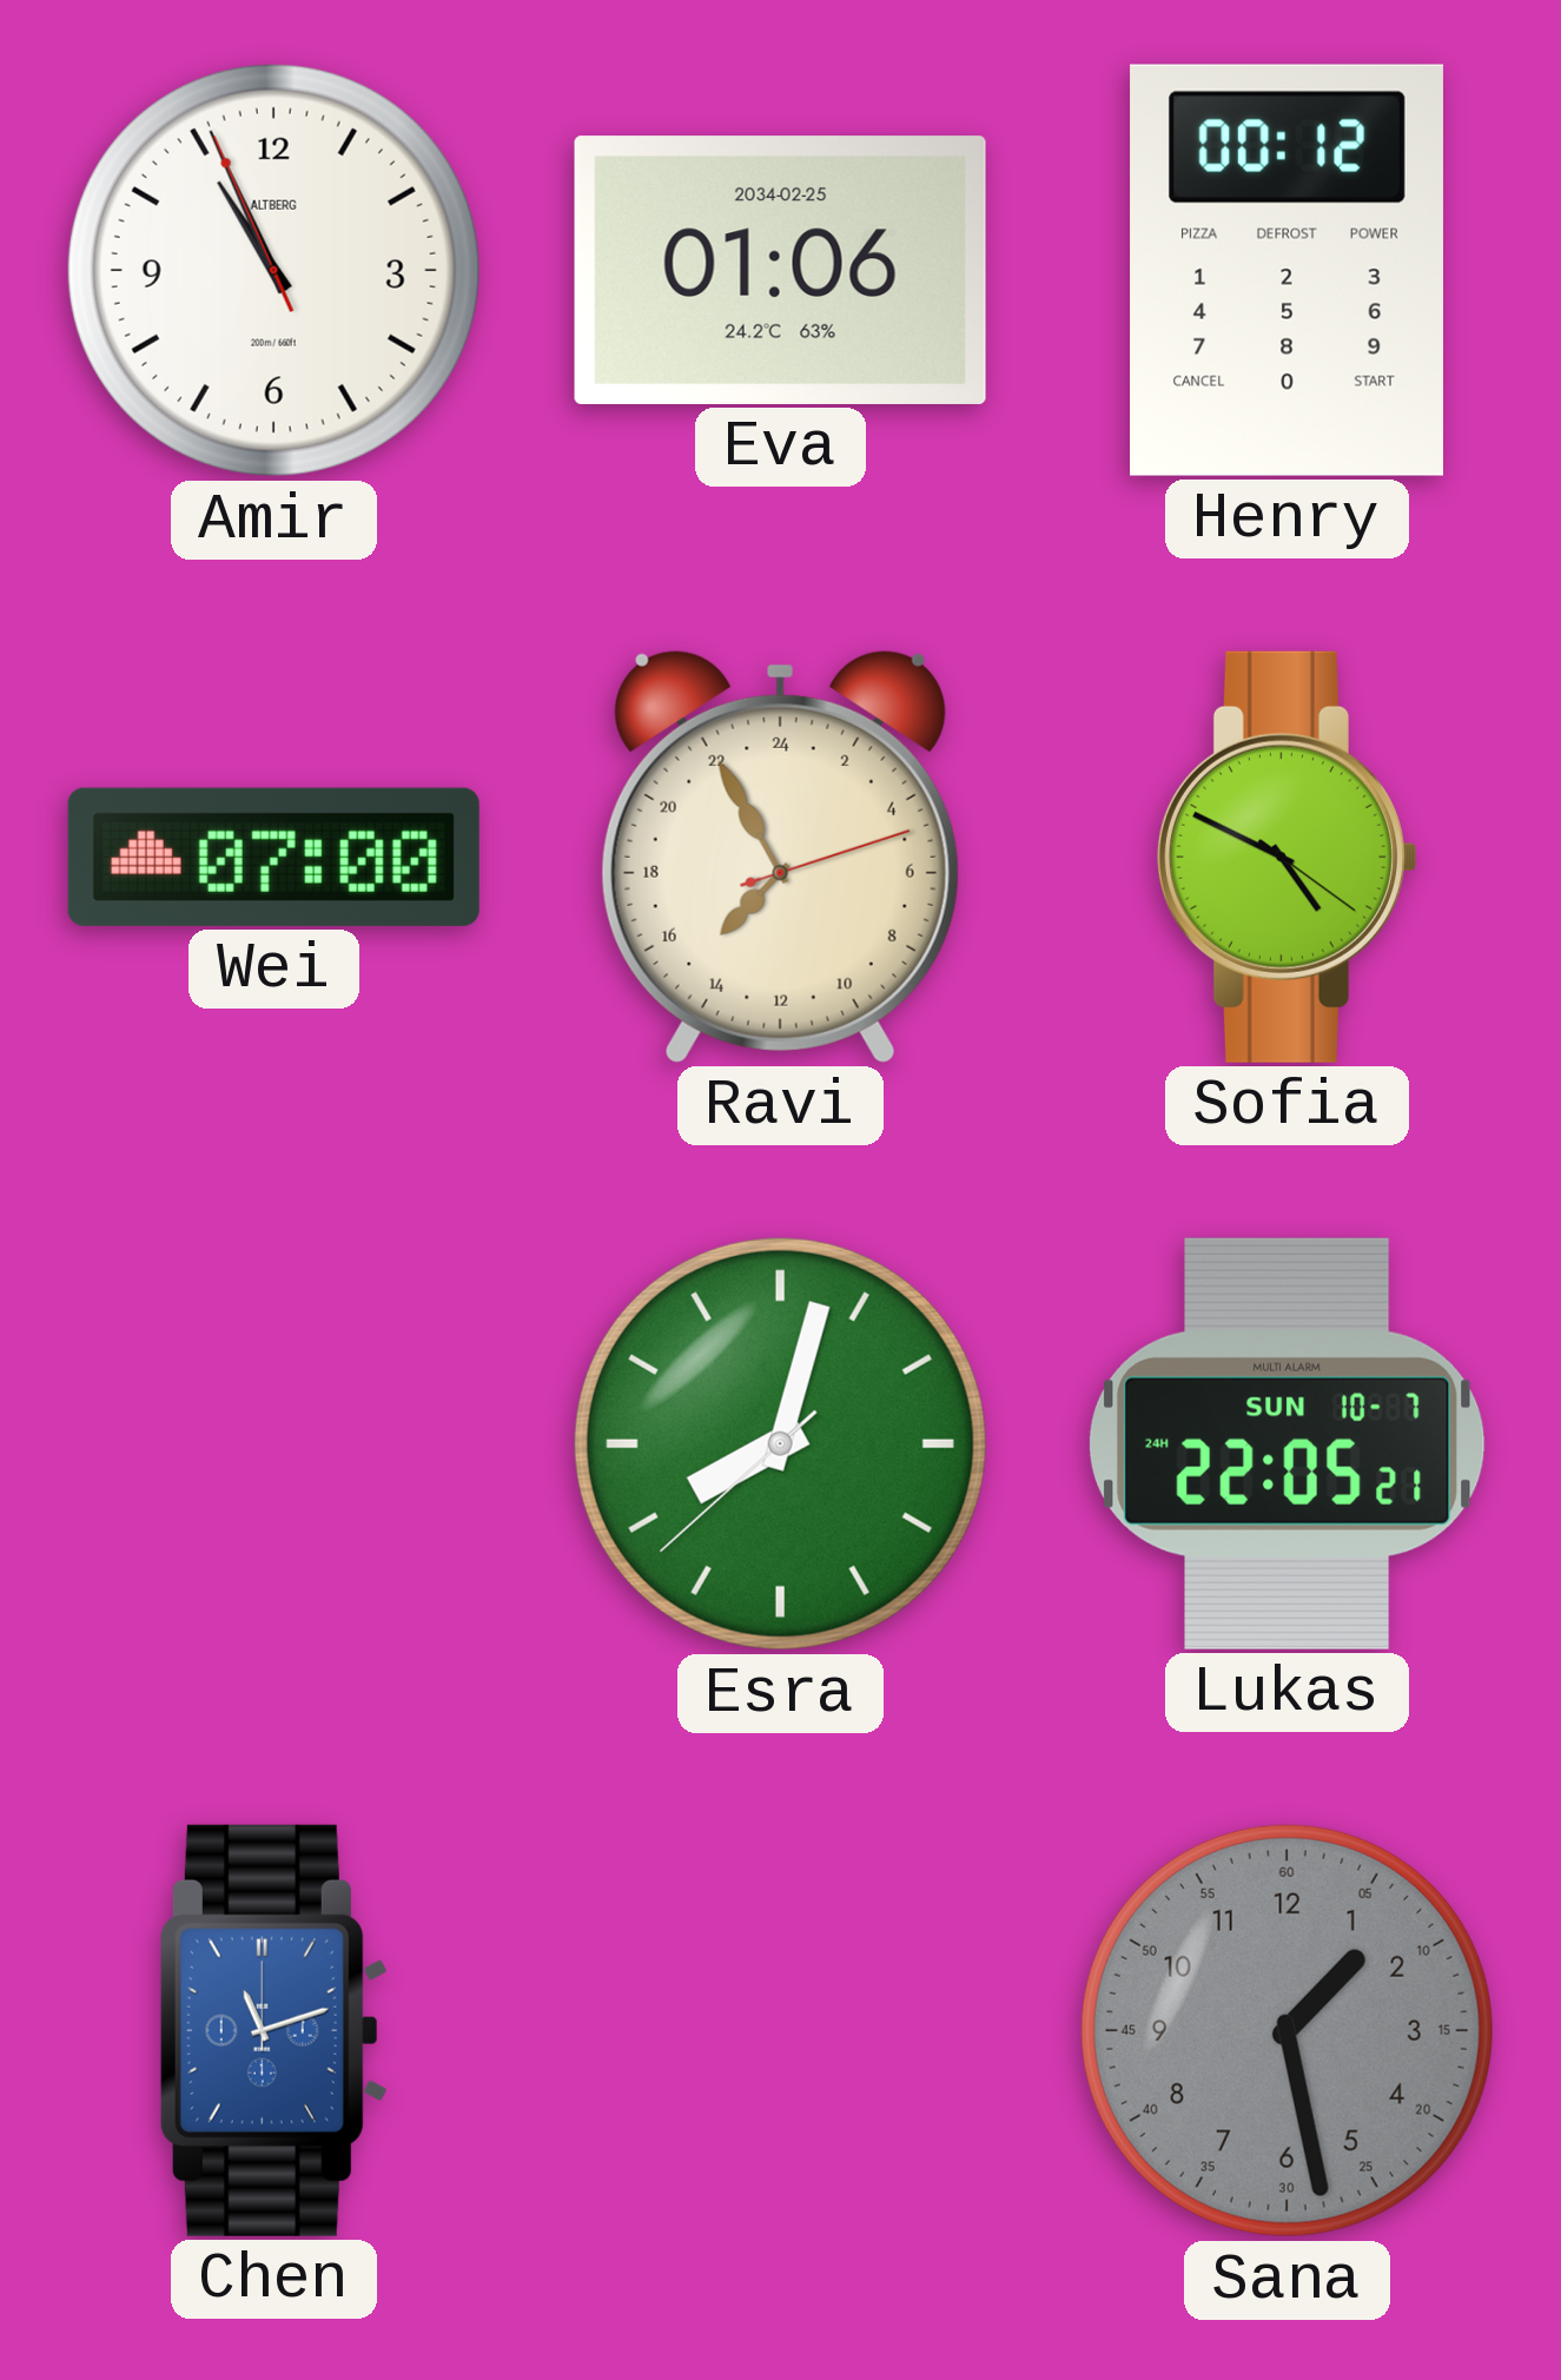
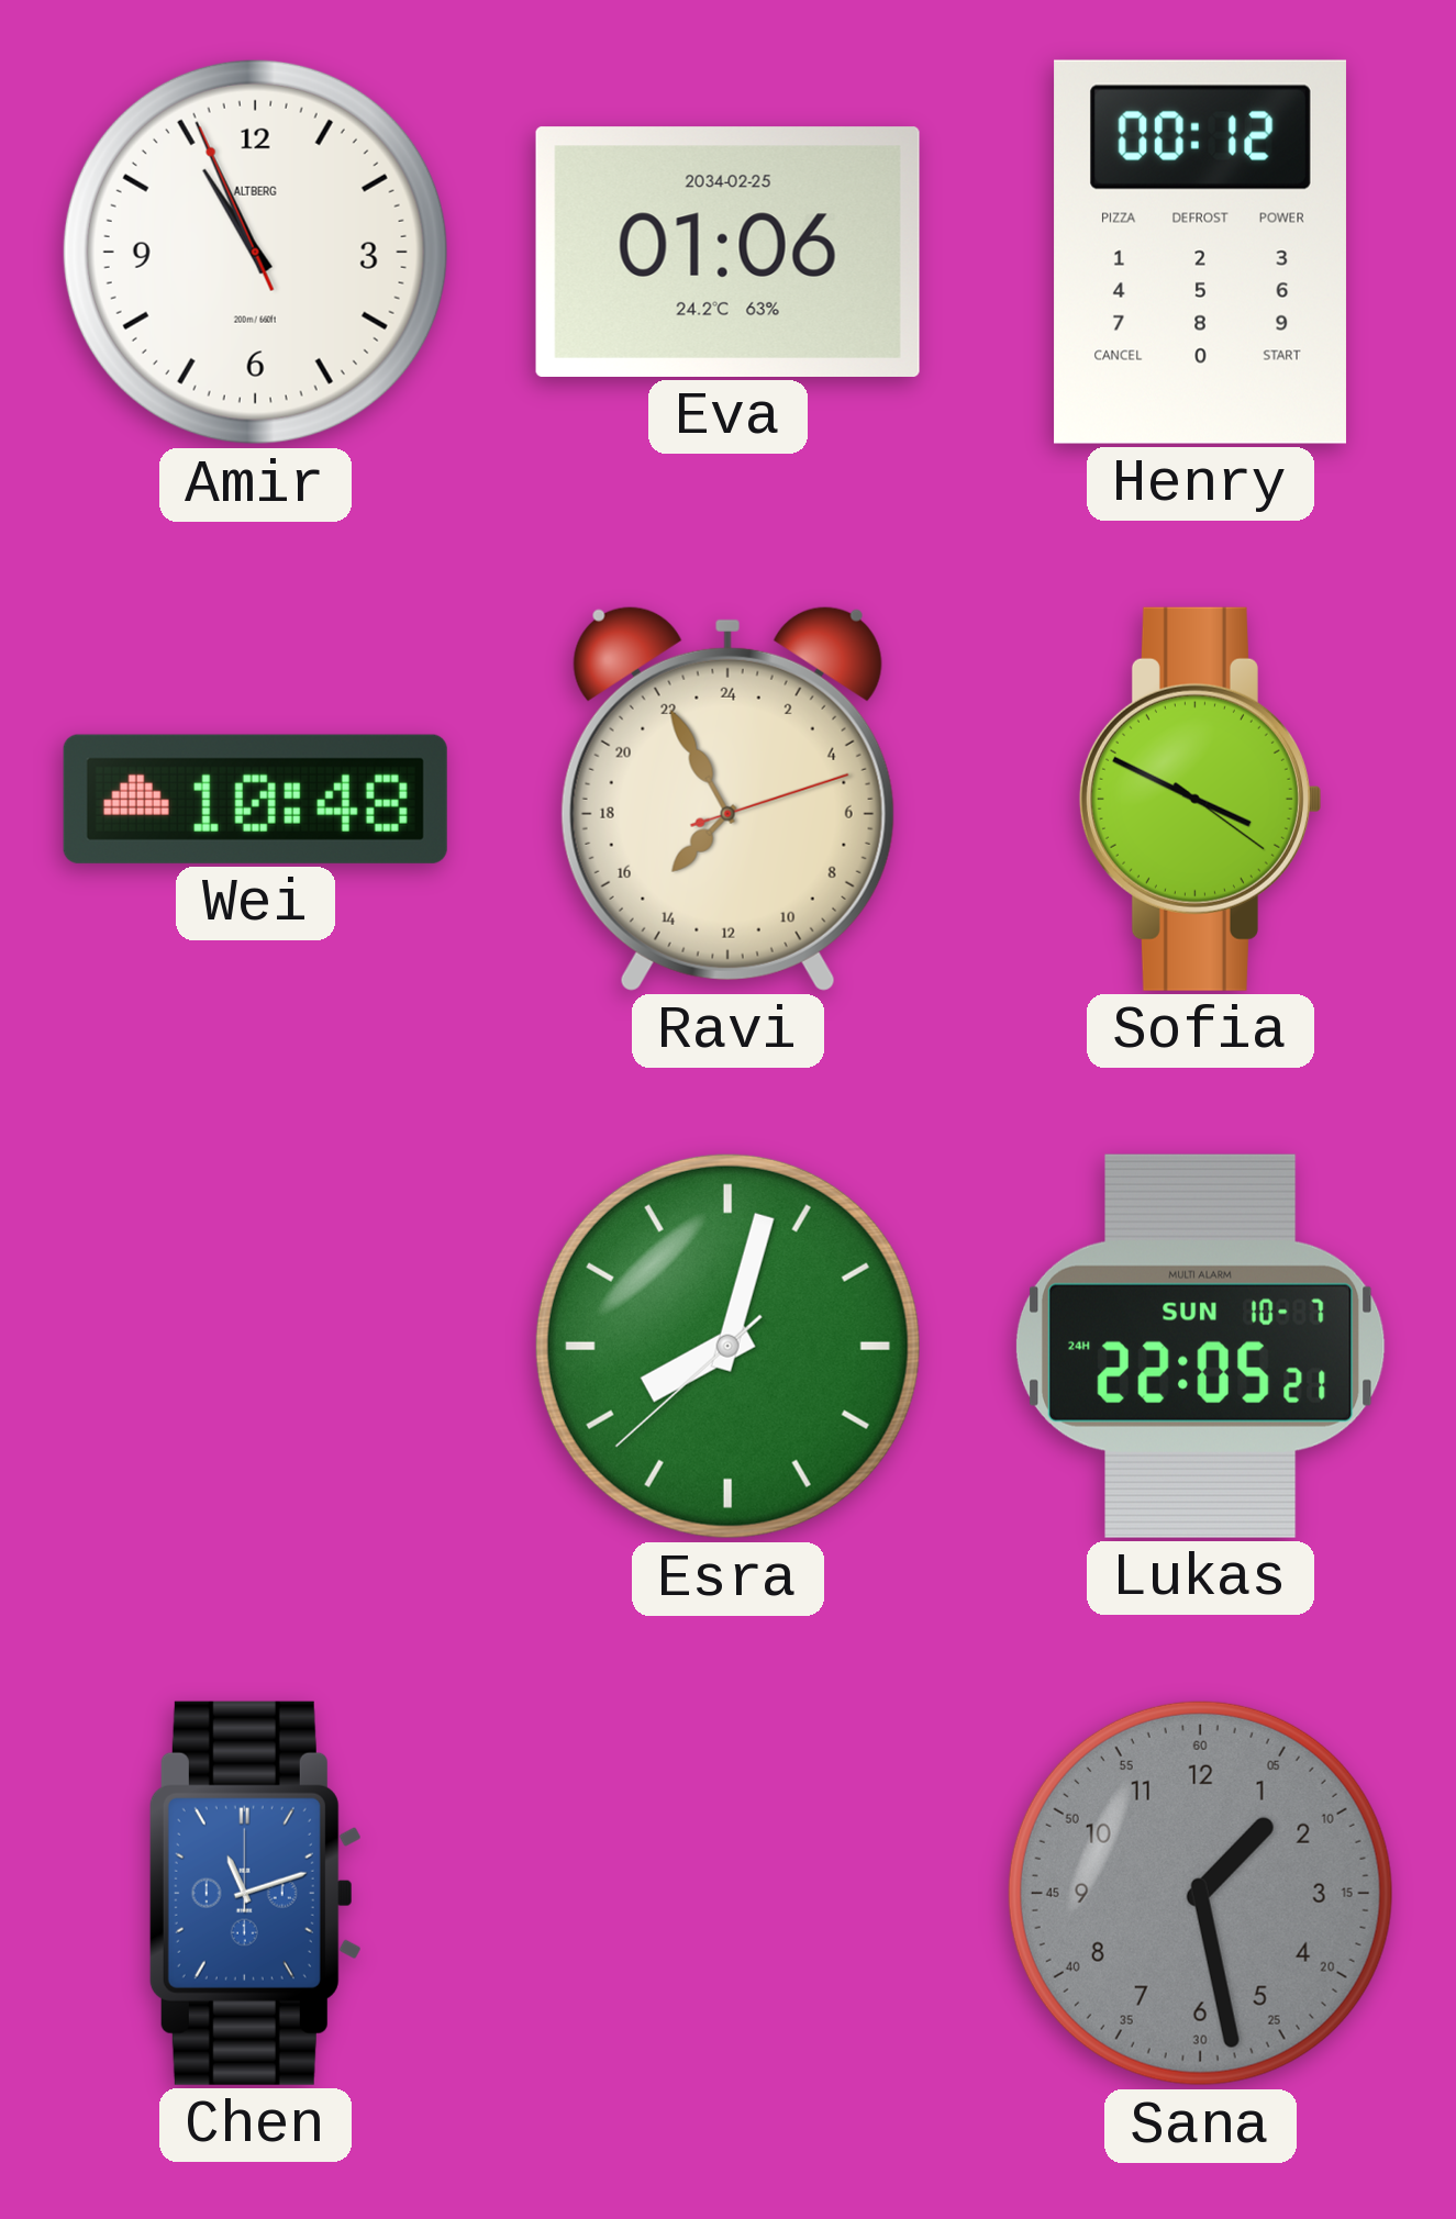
Wei: 07:00 -> 10:48 (255, 799)
Sofia: 4:49 -> 3:49 (1200, 799)
